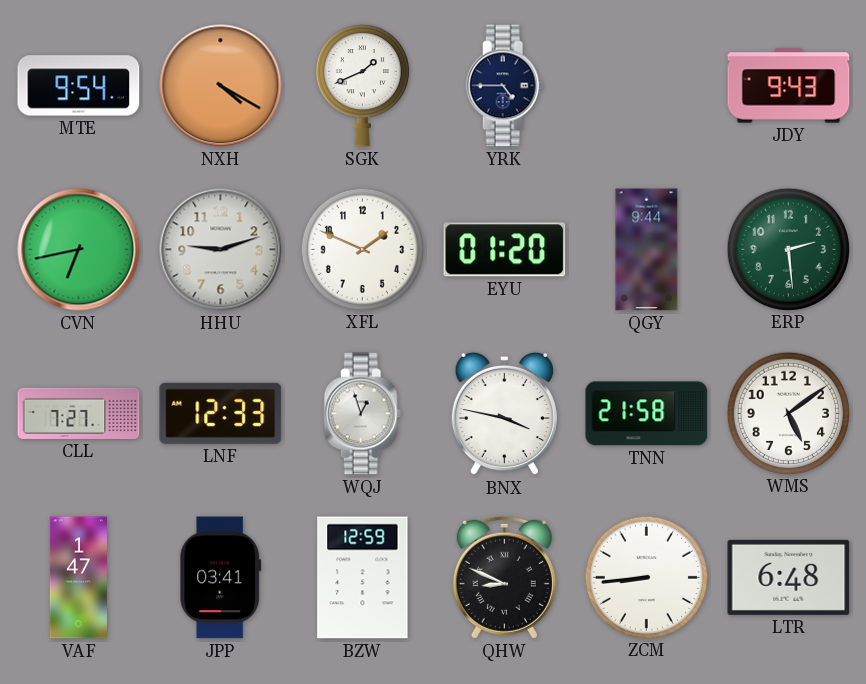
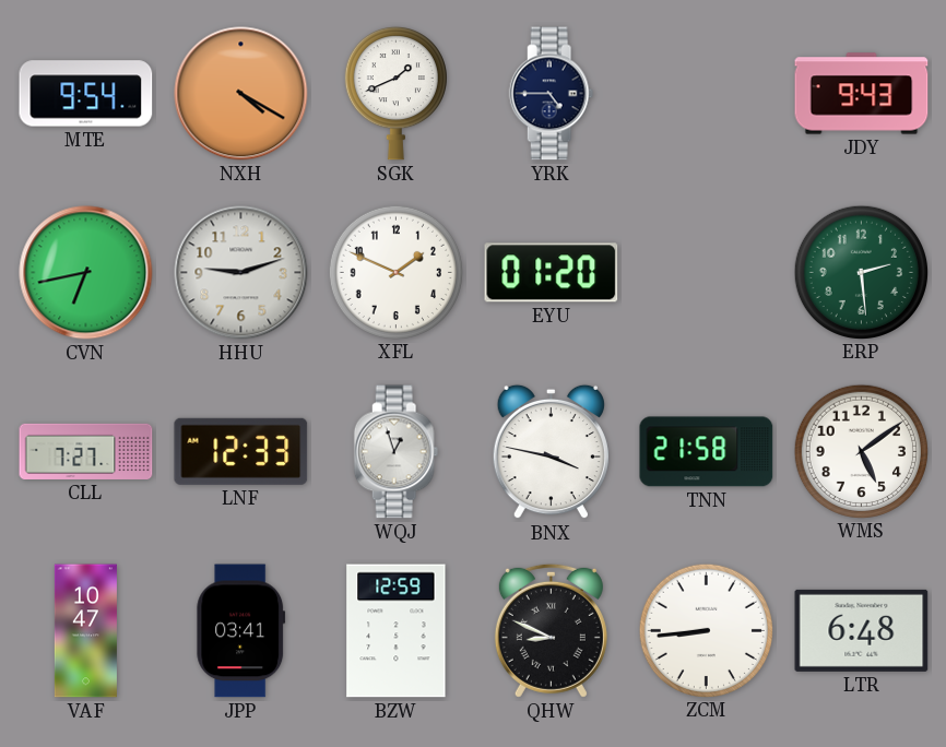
QGY: 9:44 -> none (647, 250)
VAF: 1:47 -> 10:47 (85, 631)
